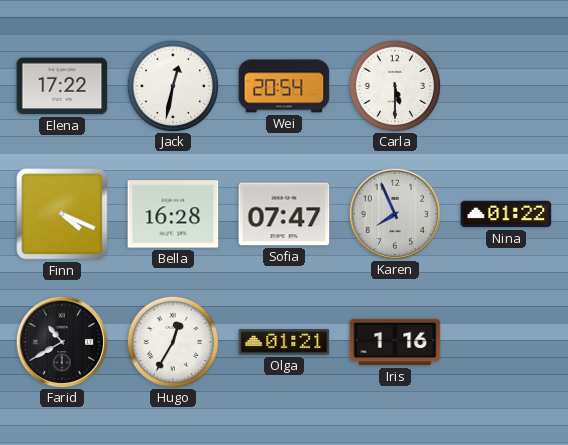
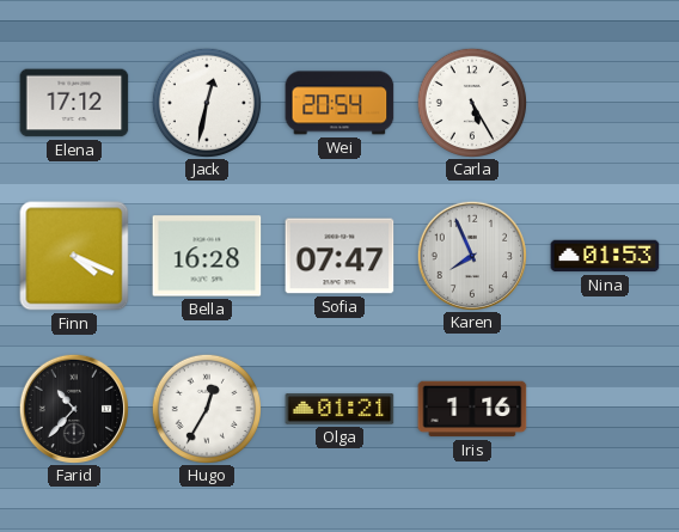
Elena: 17:22 -> 17:12 (74, 103)
Carla: 5:30 -> 5:25 (471, 102)
Nina: 01:22 -> 01:53 (605, 256)
Farid: 10:40 -> 10:37 (73, 408)
